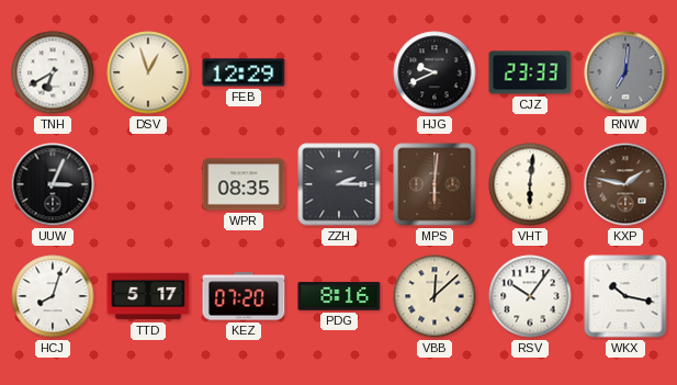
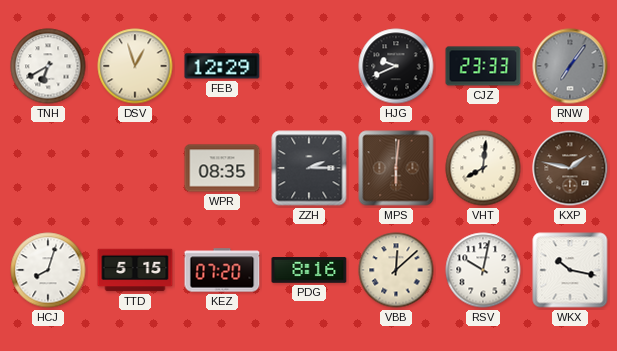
RNW: 7:01 -> 7:06 (570, 66)
UUW: 3:04 -> none (53, 184)
VHT: 6:01 -> 8:01 (483, 168)
TTD: 5:17 -> 5:15 (135, 270)
RSV: 10:06 -> 10:02 (483, 270)
